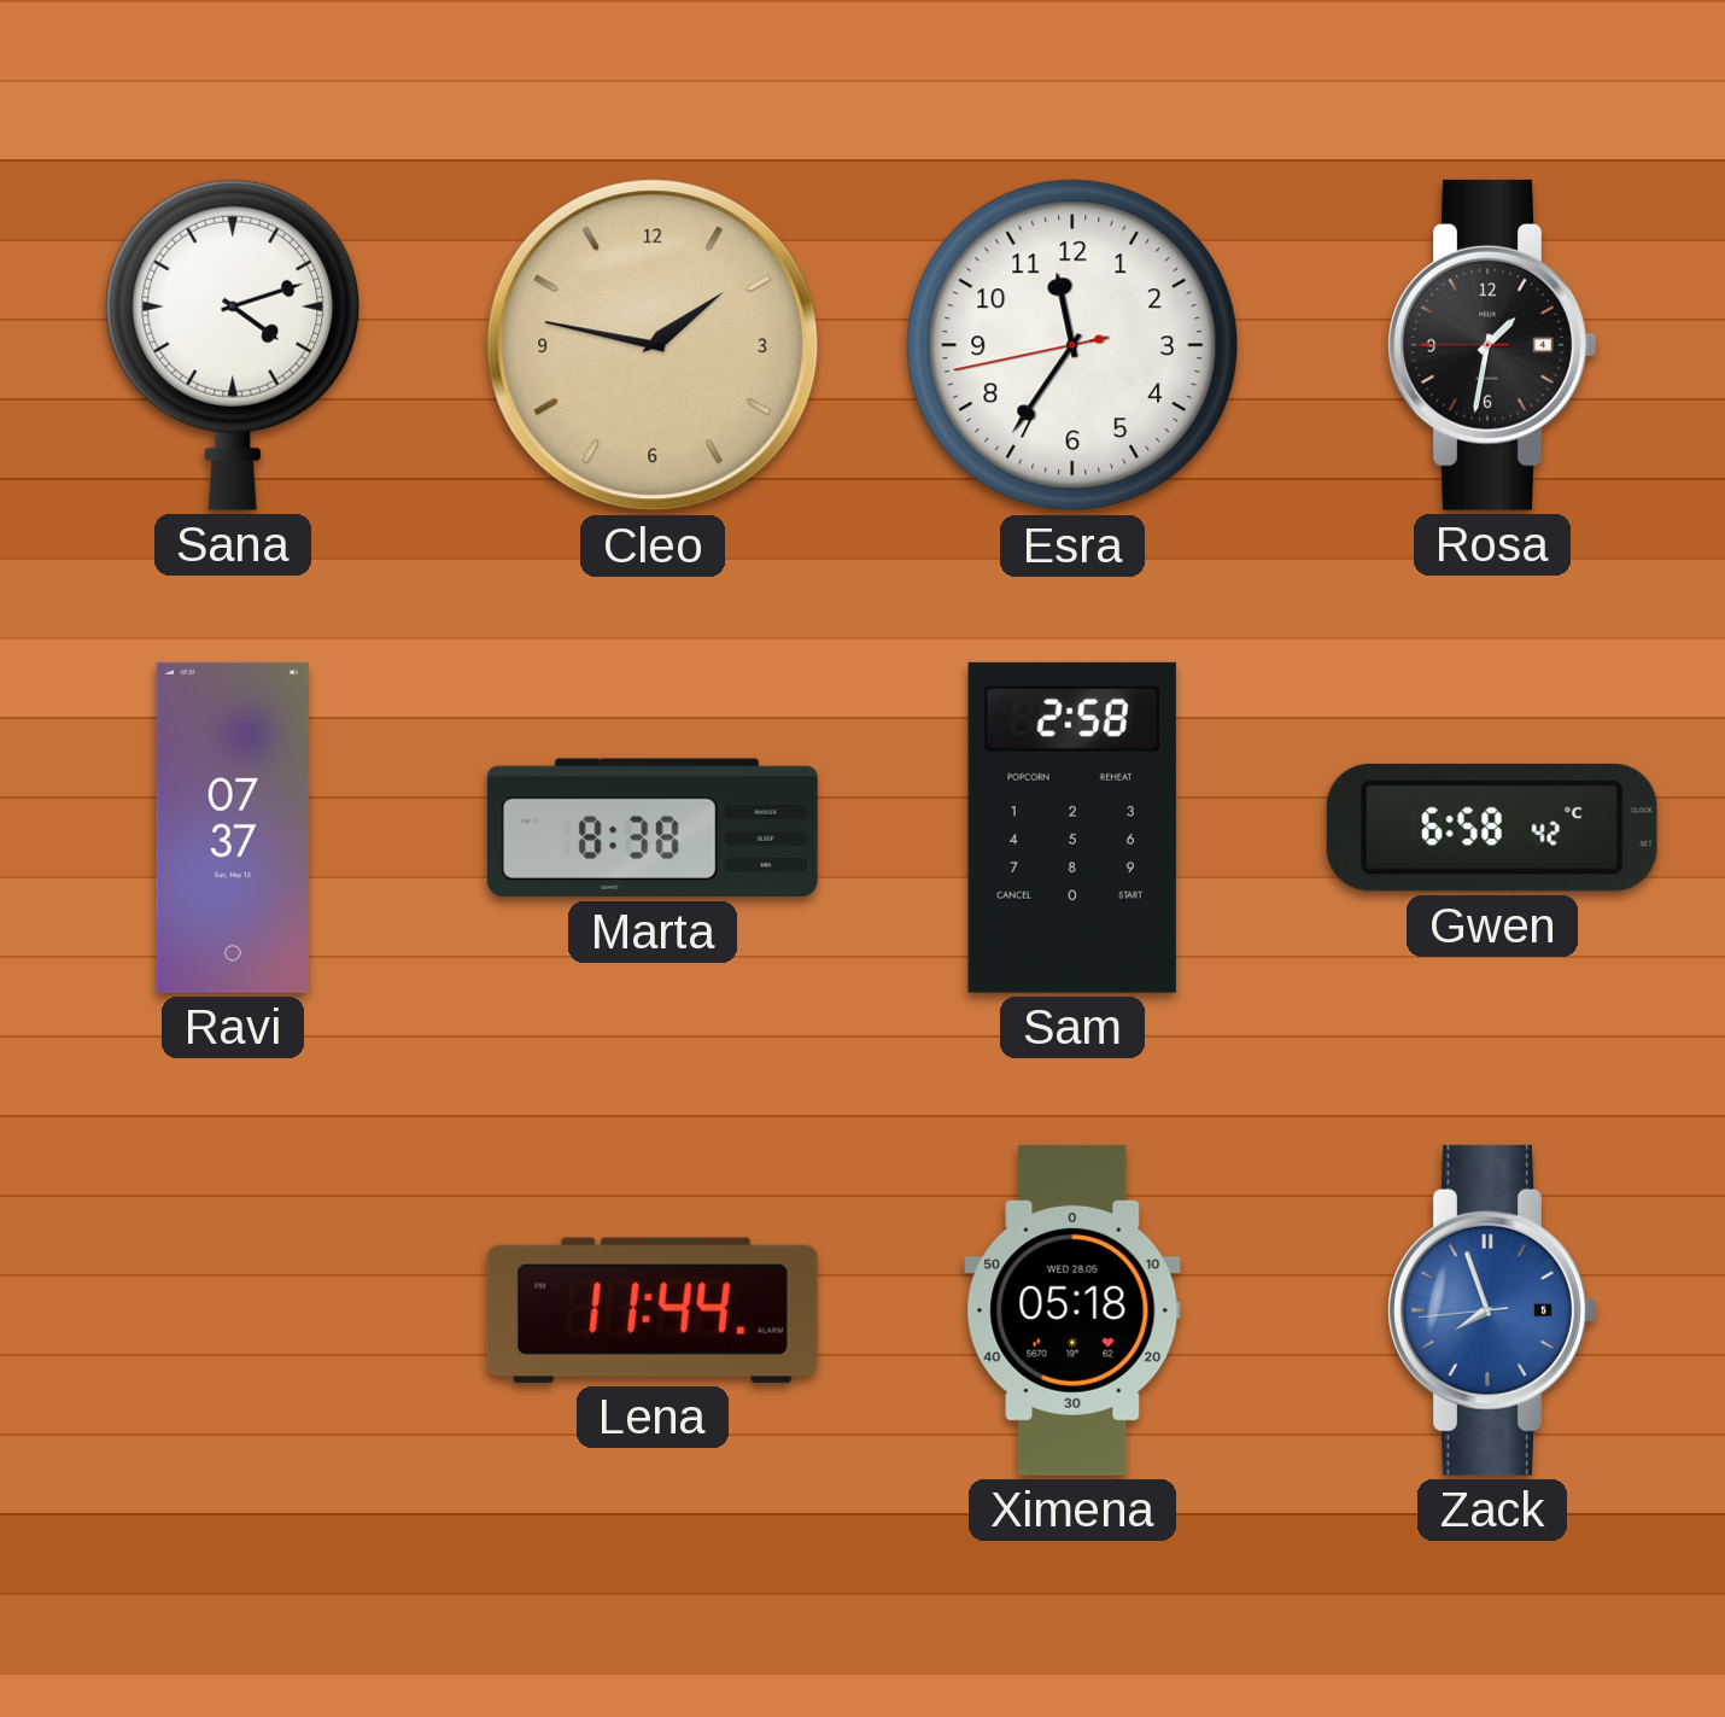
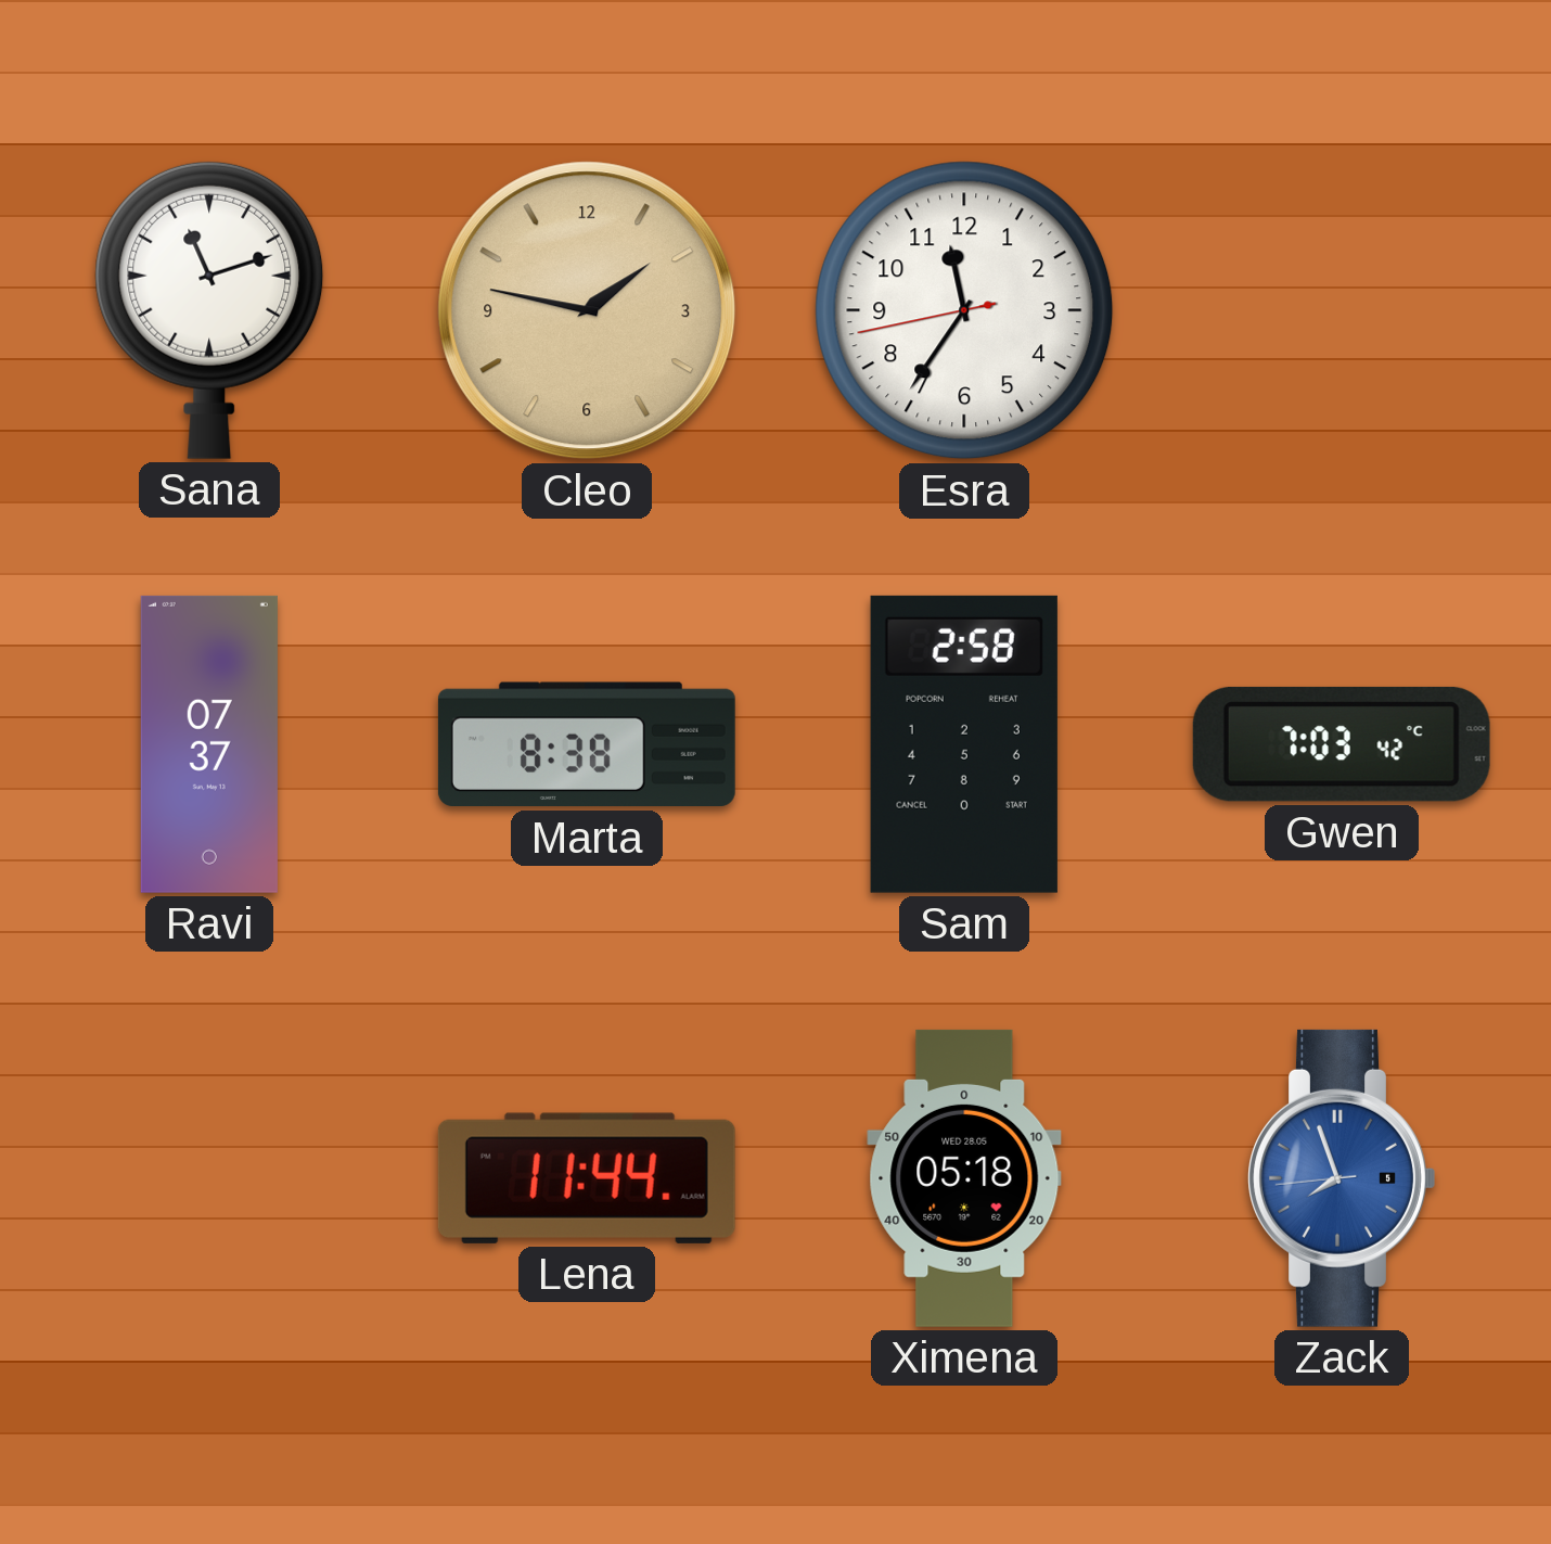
Sana: 4:12 -> 11:12 (209, 310)
Rosa: 1:31 -> none (1492, 345)
Gwen: 6:58 -> 7:03 (1342, 744)
